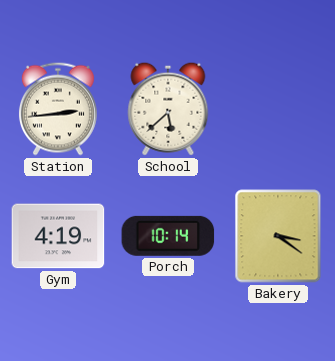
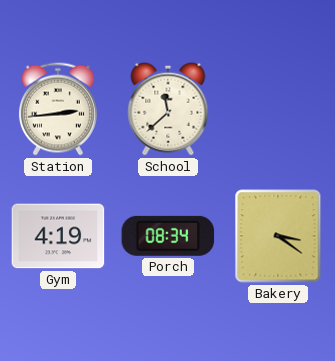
School: 5:38 -> 11:38 (168, 109)
Porch: 10:14 -> 08:34 (168, 236)
